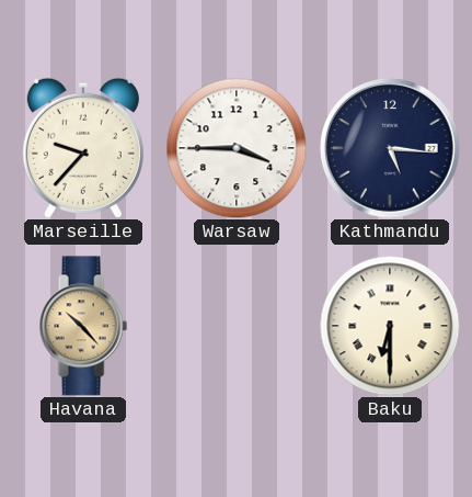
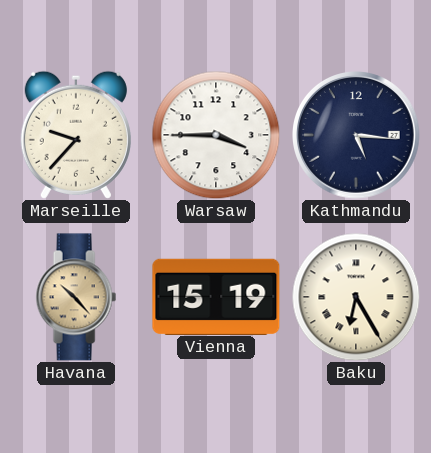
Vienna: none -> 15:19 (216, 296)
Baku: 6:30 -> 6:25 (356, 297)
